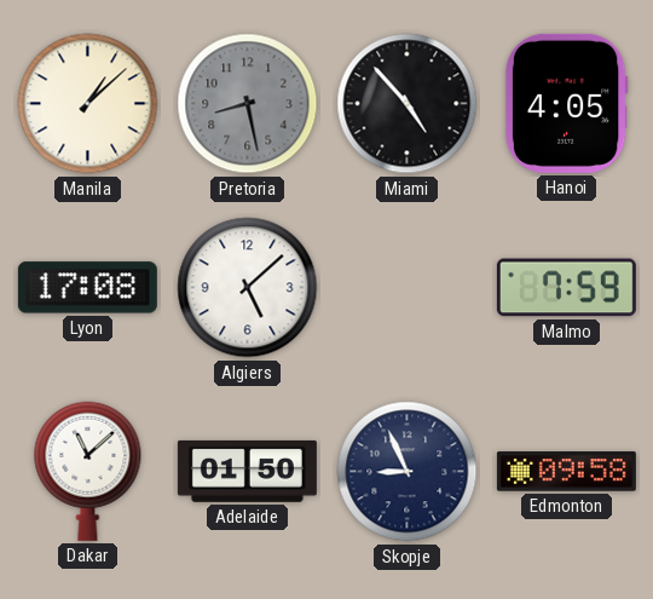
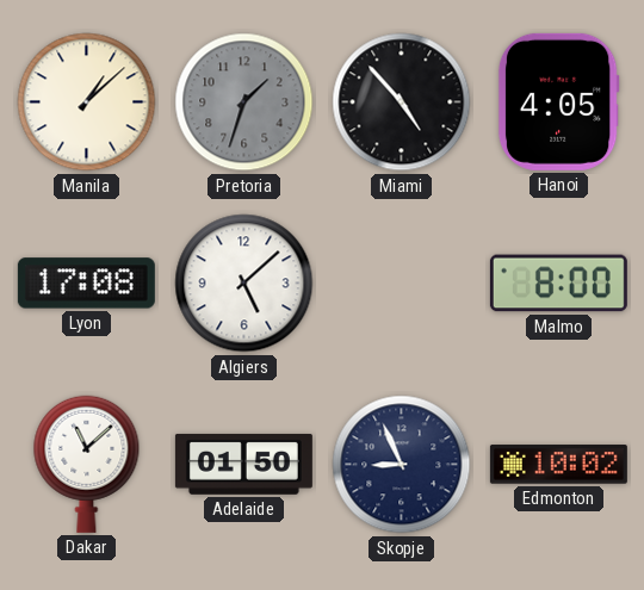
Pretoria: 8:28 -> 1:33 (244, 103)
Malmo: 7:59 -> 8:00 (558, 284)
Edmonton: 09:58 -> 10:02 (558, 465)
